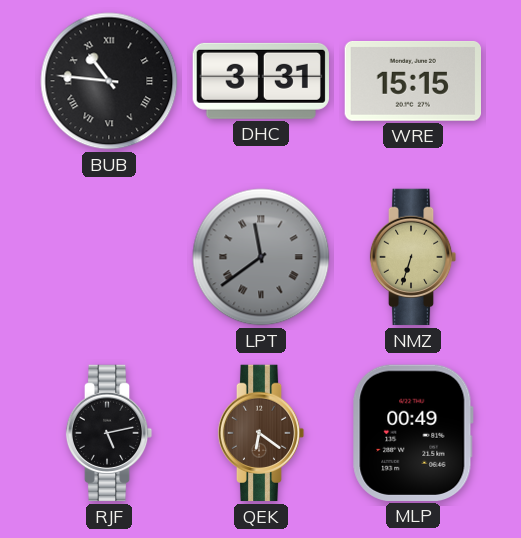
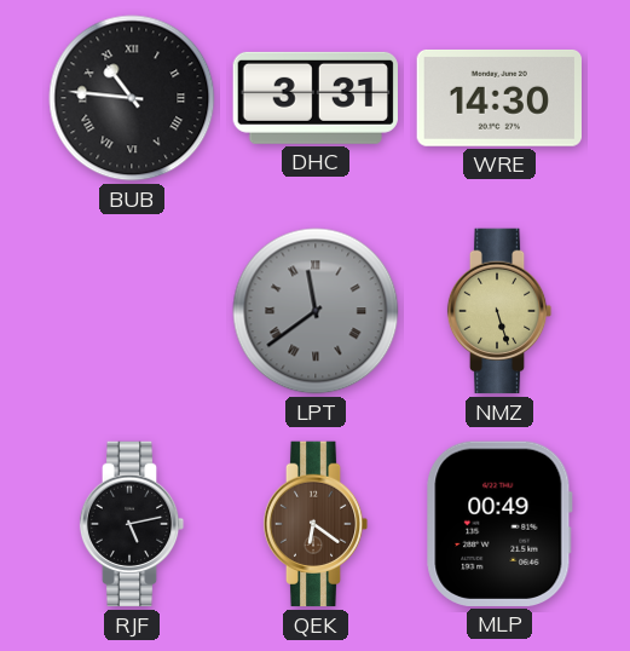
WRE: 15:15 -> 14:30 (498, 98)
NMZ: 6:33 -> 5:27 (499, 311)
